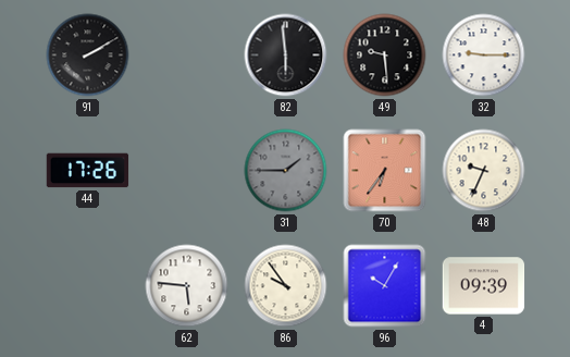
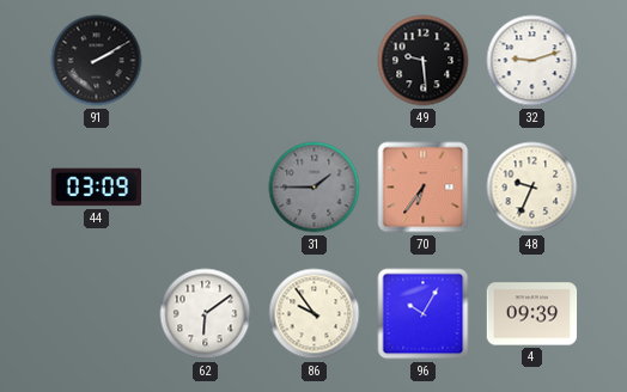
82: 5:59 -> none (286, 56)
32: 9:15 -> 9:12 (532, 61)
44: 17:26 -> 03:09 (97, 188)
62: 5:46 -> 6:09 (206, 314)
